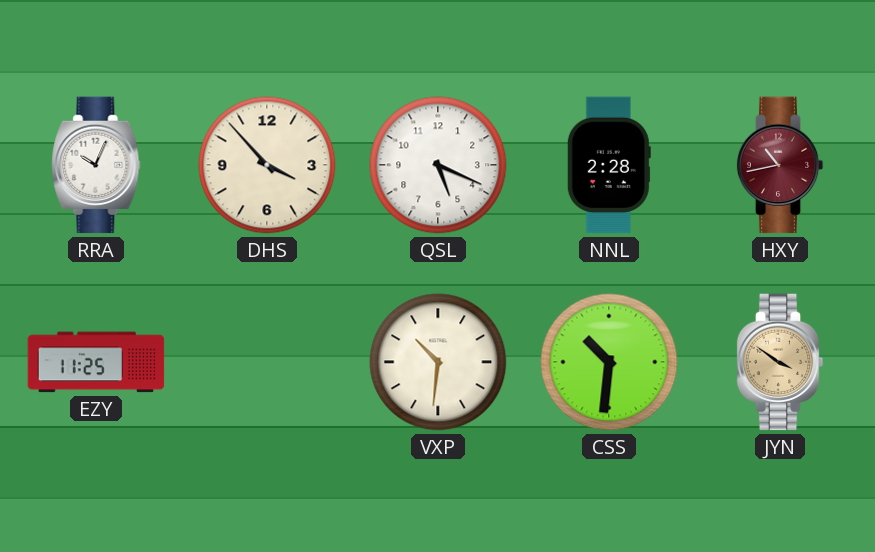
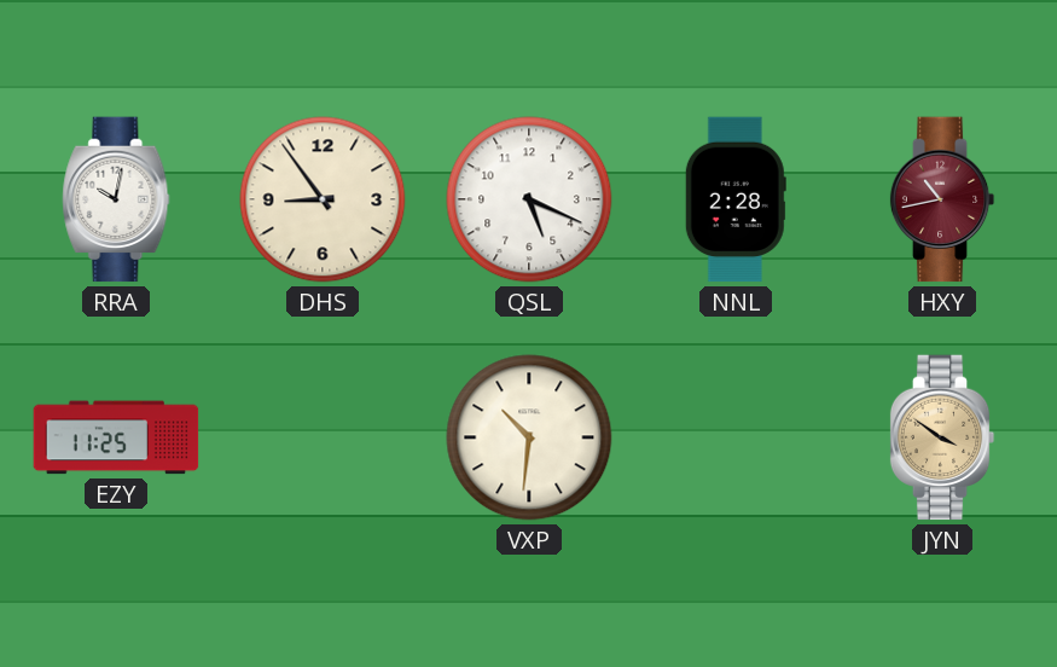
RRA: 10:04 -> 10:02 (116, 199)
DHS: 3:53 -> 8:54 (323, 199)
CSS: 10:31 -> none (609, 362)
